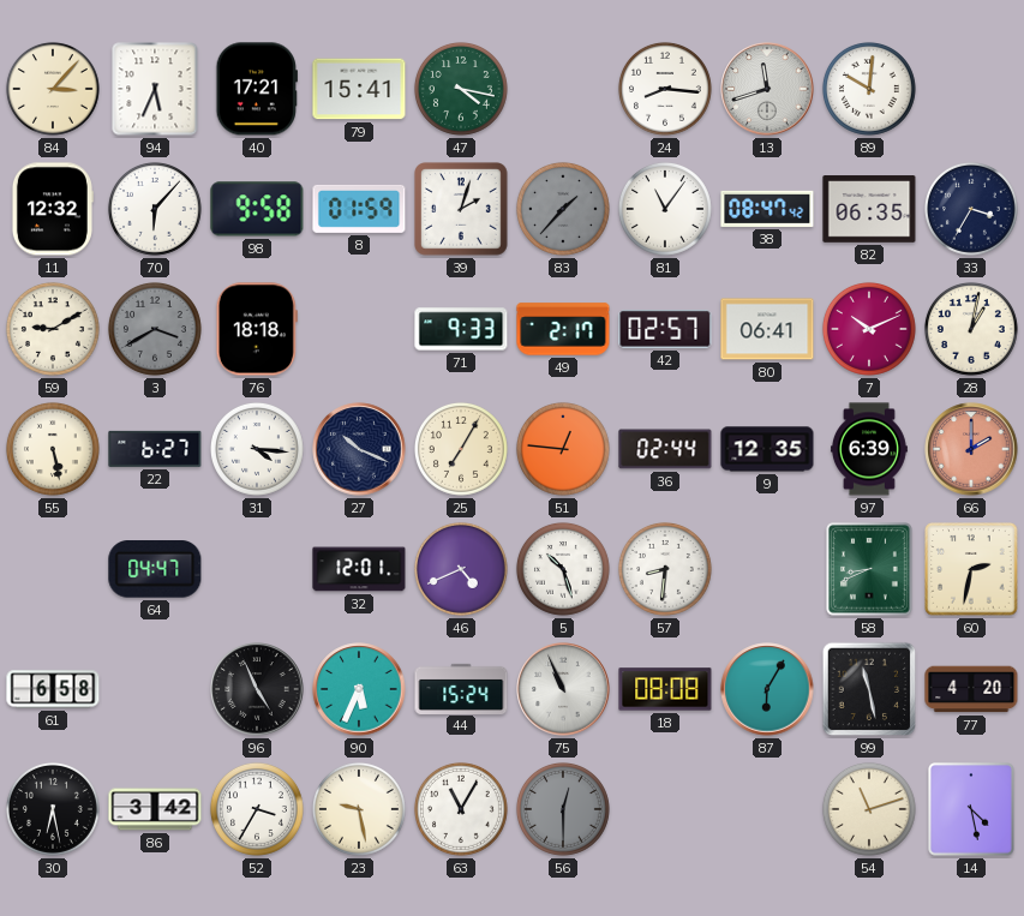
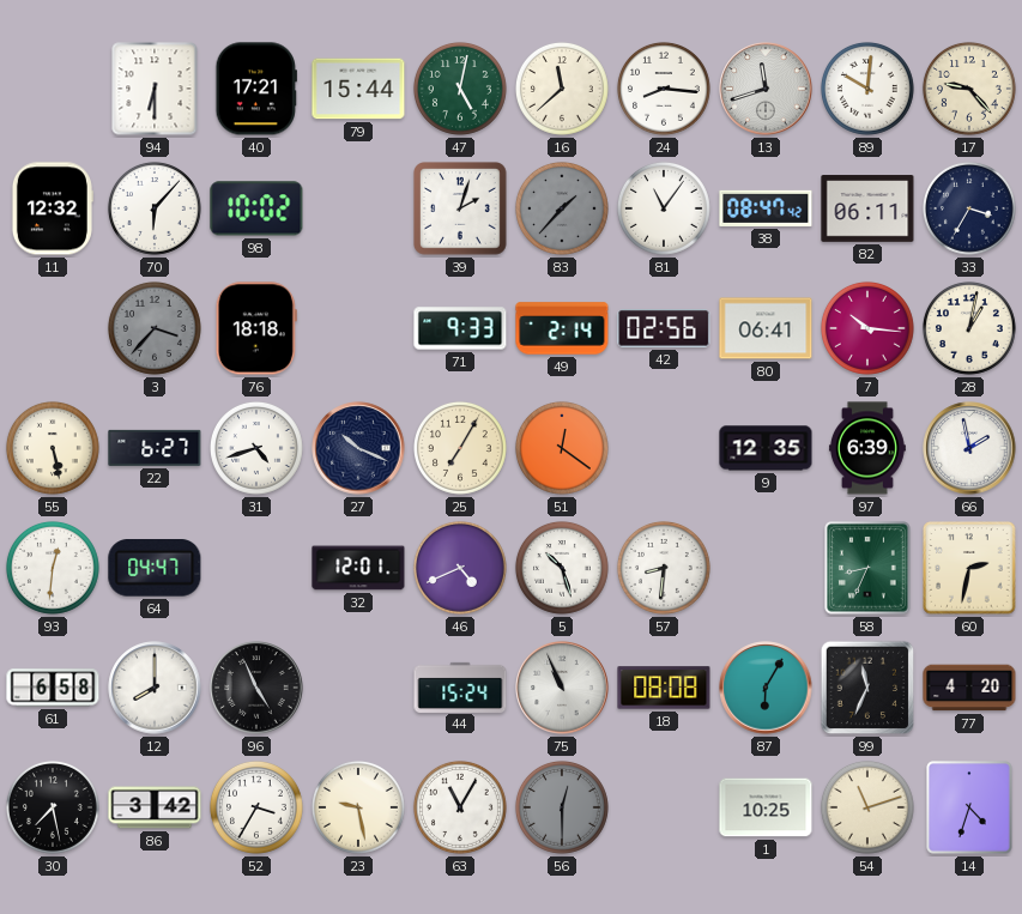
84: 3:07 -> none (53, 89)
94: 5:34 -> 6:30 (155, 89)
79: 15:41 -> 15:44 (358, 89)
47: 4:17 -> 5:02 (460, 89)
16: none -> 11:38 (562, 89)
17: none -> 9:23 (969, 89)
98: 9:58 -> 10:02 (256, 208)
8: 01:59 -> none (359, 209)
82: 06:35 -> 06:11 (867, 208)
59: 9:10 -> none (53, 329)
3: 3:40 -> 3:37 (155, 328)
49: 2:17 -> 2:14 (562, 328)
42: 02:57 -> 02:56 (664, 329)
7: 10:11 -> 10:16 (867, 328)
31: 4:16 -> 4:42 (256, 448)
51: 12:46 -> 12:21 (562, 448)
36: 02:44 -> none (665, 449)
66: 2:00 -> 1:58 (969, 448)
66 dial: salmon -> white (969, 448)
93: none -> 12:31 (53, 568)
58: 8:41 -> 8:34 (867, 568)
12: none -> 8:00 (155, 688)
90: 5:34 -> none (359, 689)
99: 11:28 -> 11:34 (867, 688)
30: 6:28 -> 7:28 (53, 807)
1: none -> 10:25 (766, 807)
14: 4:28 -> 4:33 (969, 807)
